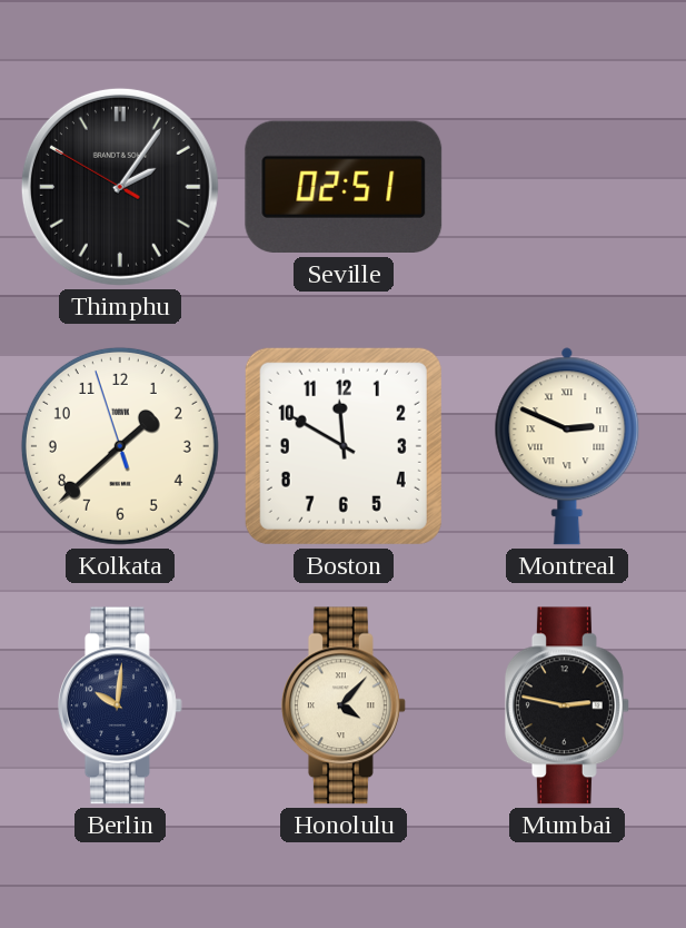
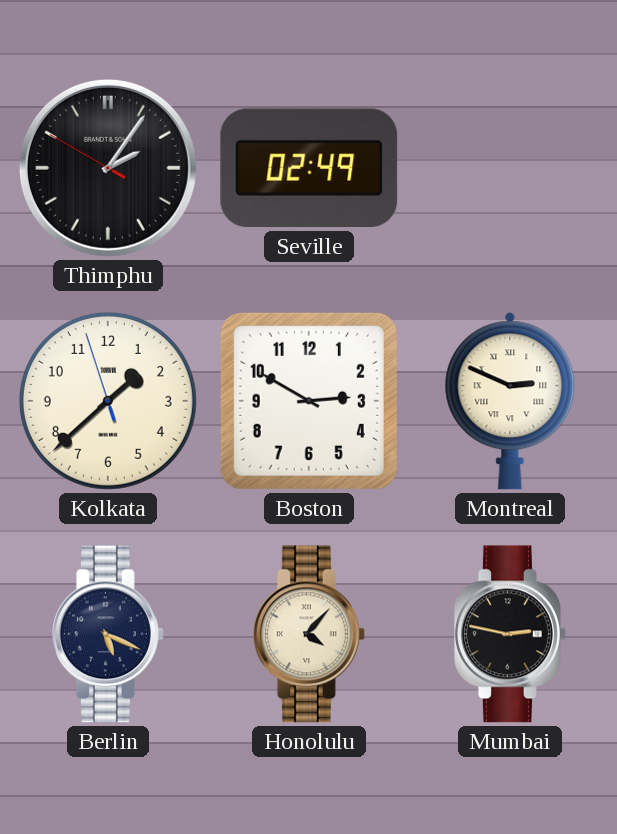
Seville: 02:51 -> 02:49 (309, 168)
Boston: 11:50 -> 2:50 (309, 401)
Berlin: 10:01 -> 5:19 (108, 634)
